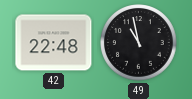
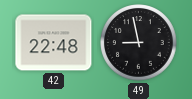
49: 10:58 -> 8:58 (139, 43)
